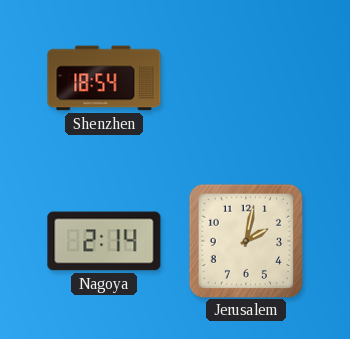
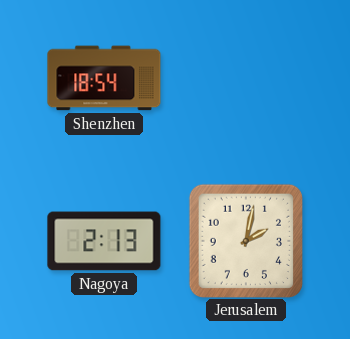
Nagoya: 2:14 -> 2:13 (104, 241)
